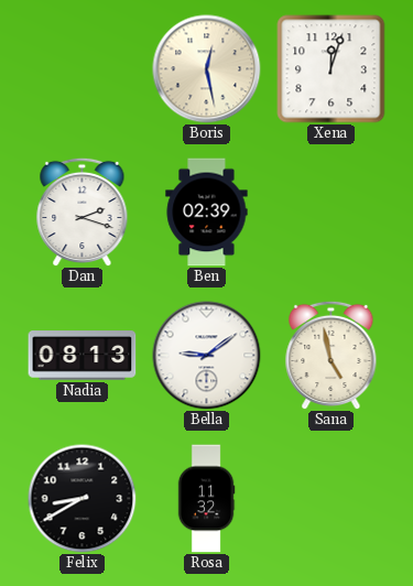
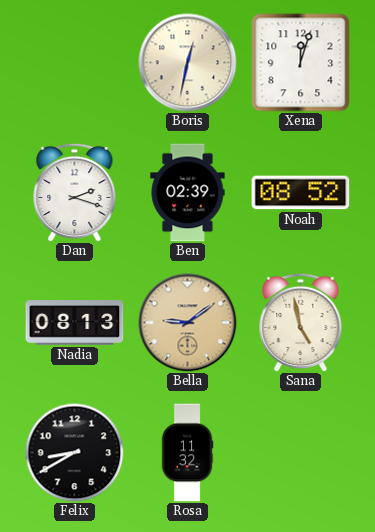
Boris: 12:28 -> 12:32 (188, 63)
Noah: none -> 08:52 (301, 193)
Bella dial: white -> champagne (188, 323)
